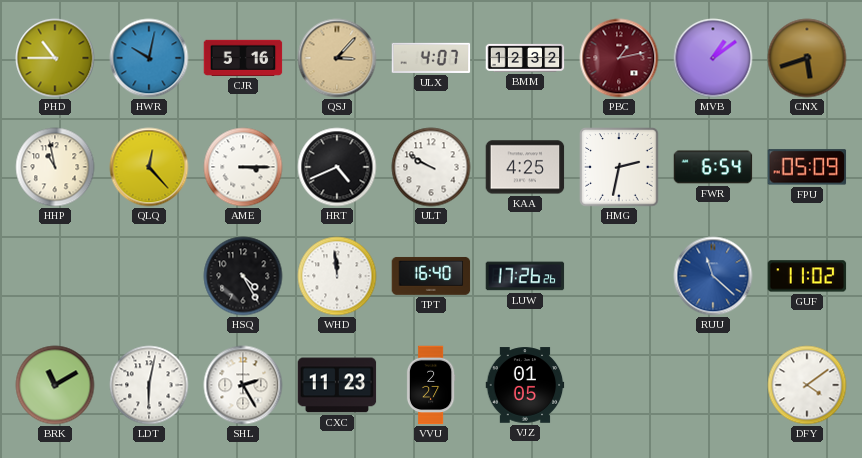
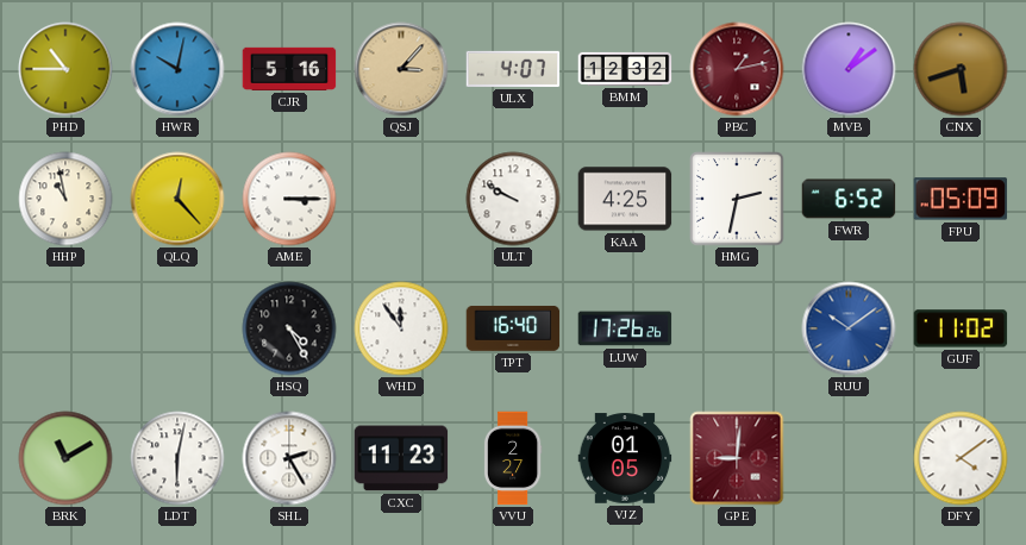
HRT: 4:41 -> none (337, 167)
FWR: 6:54 -> 6:52 (849, 199)
WHD: 11:59 -> 11:54 (401, 328)
RUU: 11:22 -> 10:09 (849, 328)
GPE: none -> 9:01 (737, 458)
